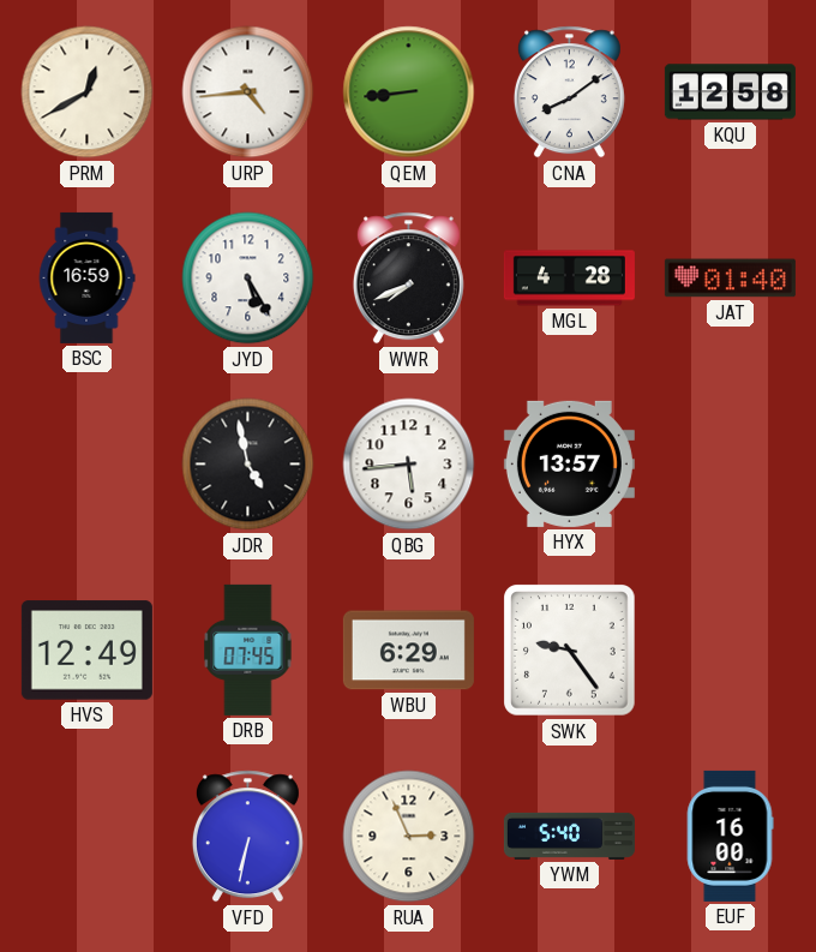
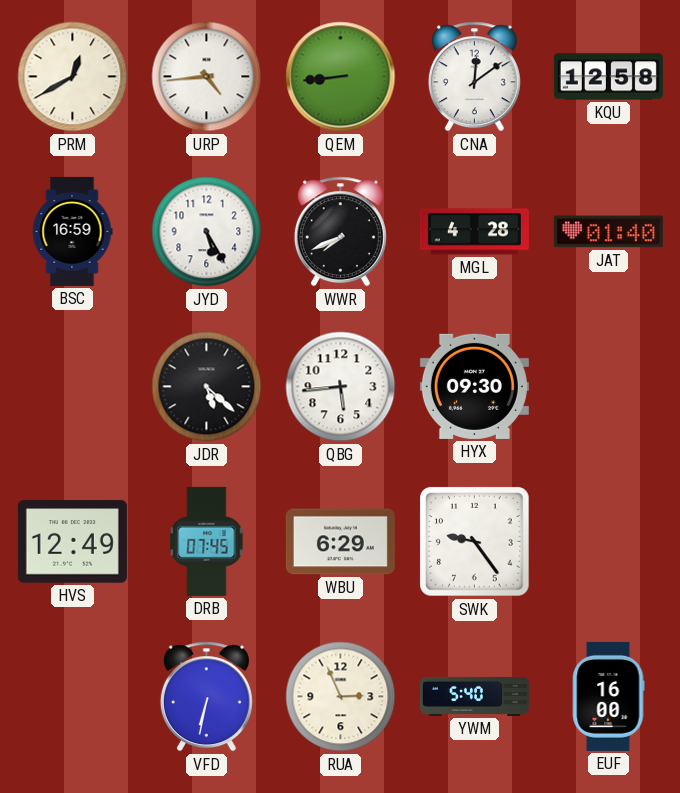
CNA: 8:09 -> 12:09 (474, 77)
JDR: 4:58 -> 5:22 (207, 387)
HYX: 13:57 -> 09:30 (474, 386)
